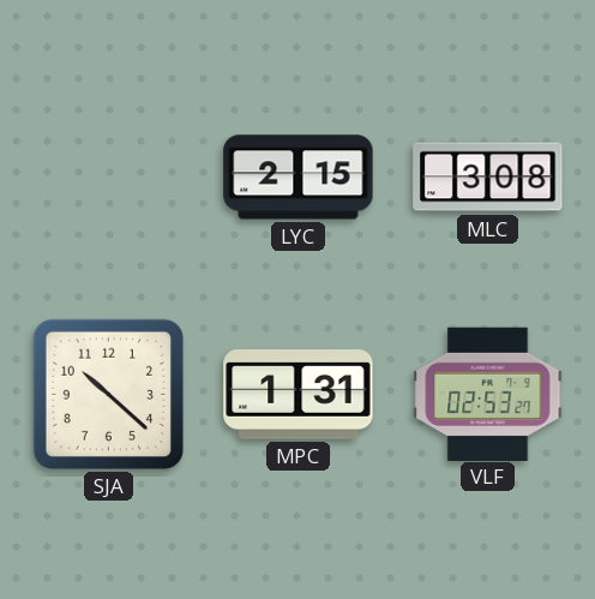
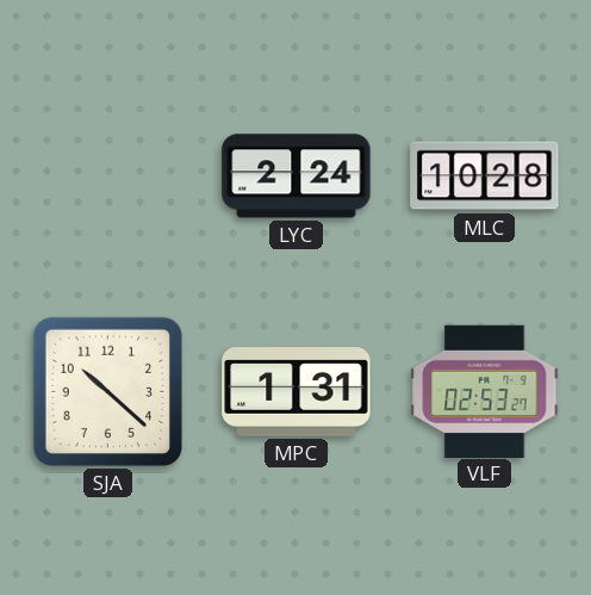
LYC: 2:15 -> 2:24 (297, 176)
MLC: 3:08 -> 10:28 (485, 176)
